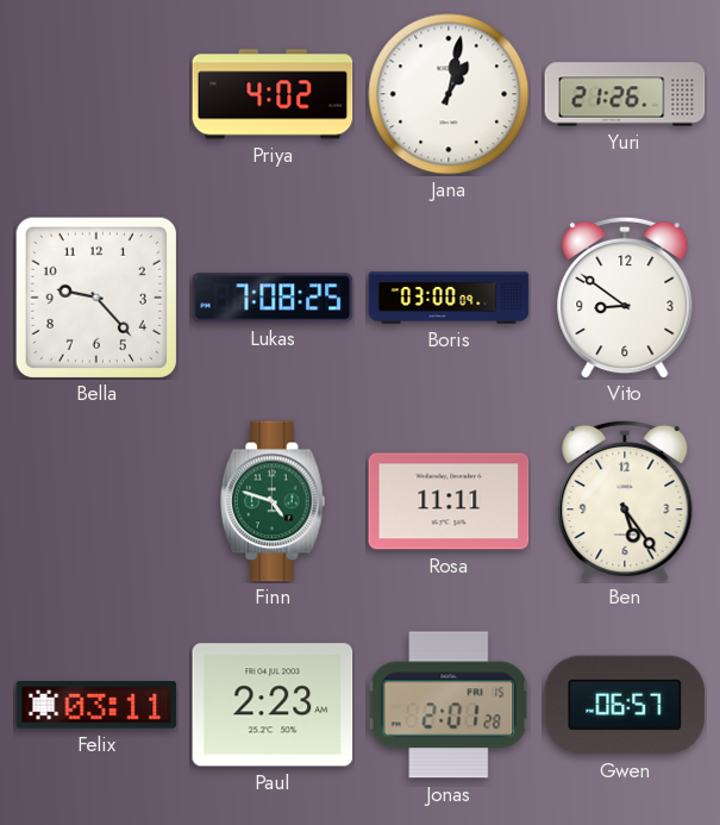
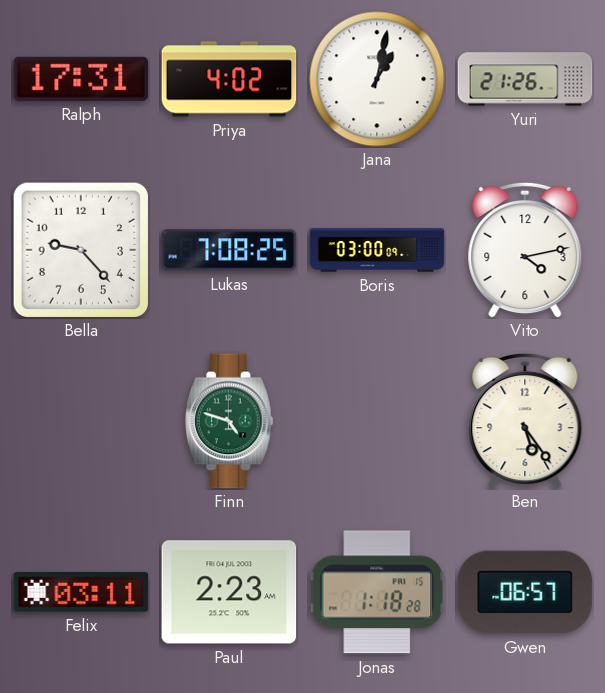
Ralph: none -> 17:31 (81, 79)
Vito: 8:51 -> 4:13 (525, 250)
Rosa: 11:11 -> none (449, 501)
Jonas: 2:01 -> 1:18 (377, 592)
